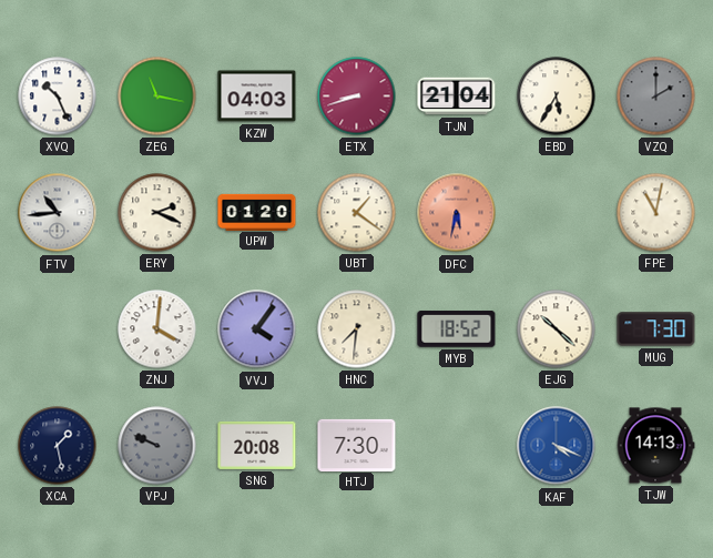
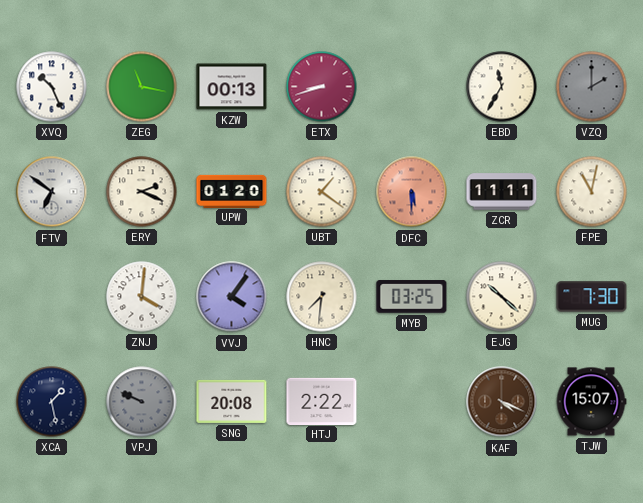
KZW: 04:03 -> 00:13 (232, 87)
TJN: 21:04 -> none (457, 97)
EBD: 5:35 -> 11:35 (502, 87)
FTV: 10:44 -> 6:51 (52, 192)
DFC: 5:32 -> 5:30 (412, 192)
ZCR: none -> 11:11 (502, 192)
MYB: 18:52 -> 03:25 (412, 297)
HTJ: 7:30 -> 2:22 (322, 401)
KAF dial: blue -> brown (502, 402)
TJW: 14:13 -> 15:07 (591, 402)
